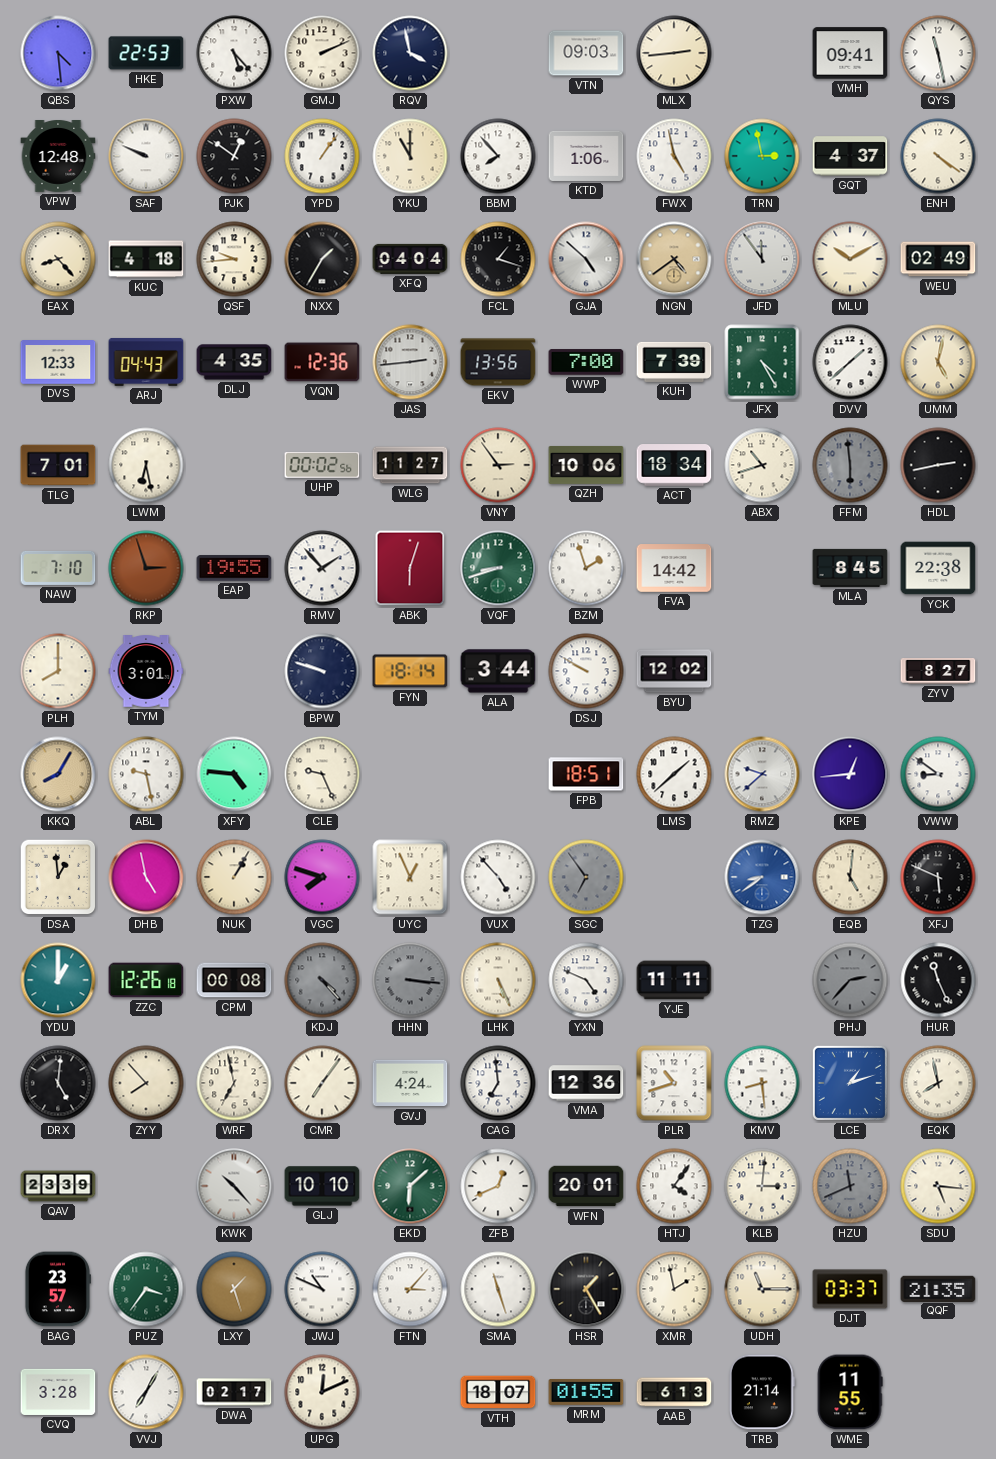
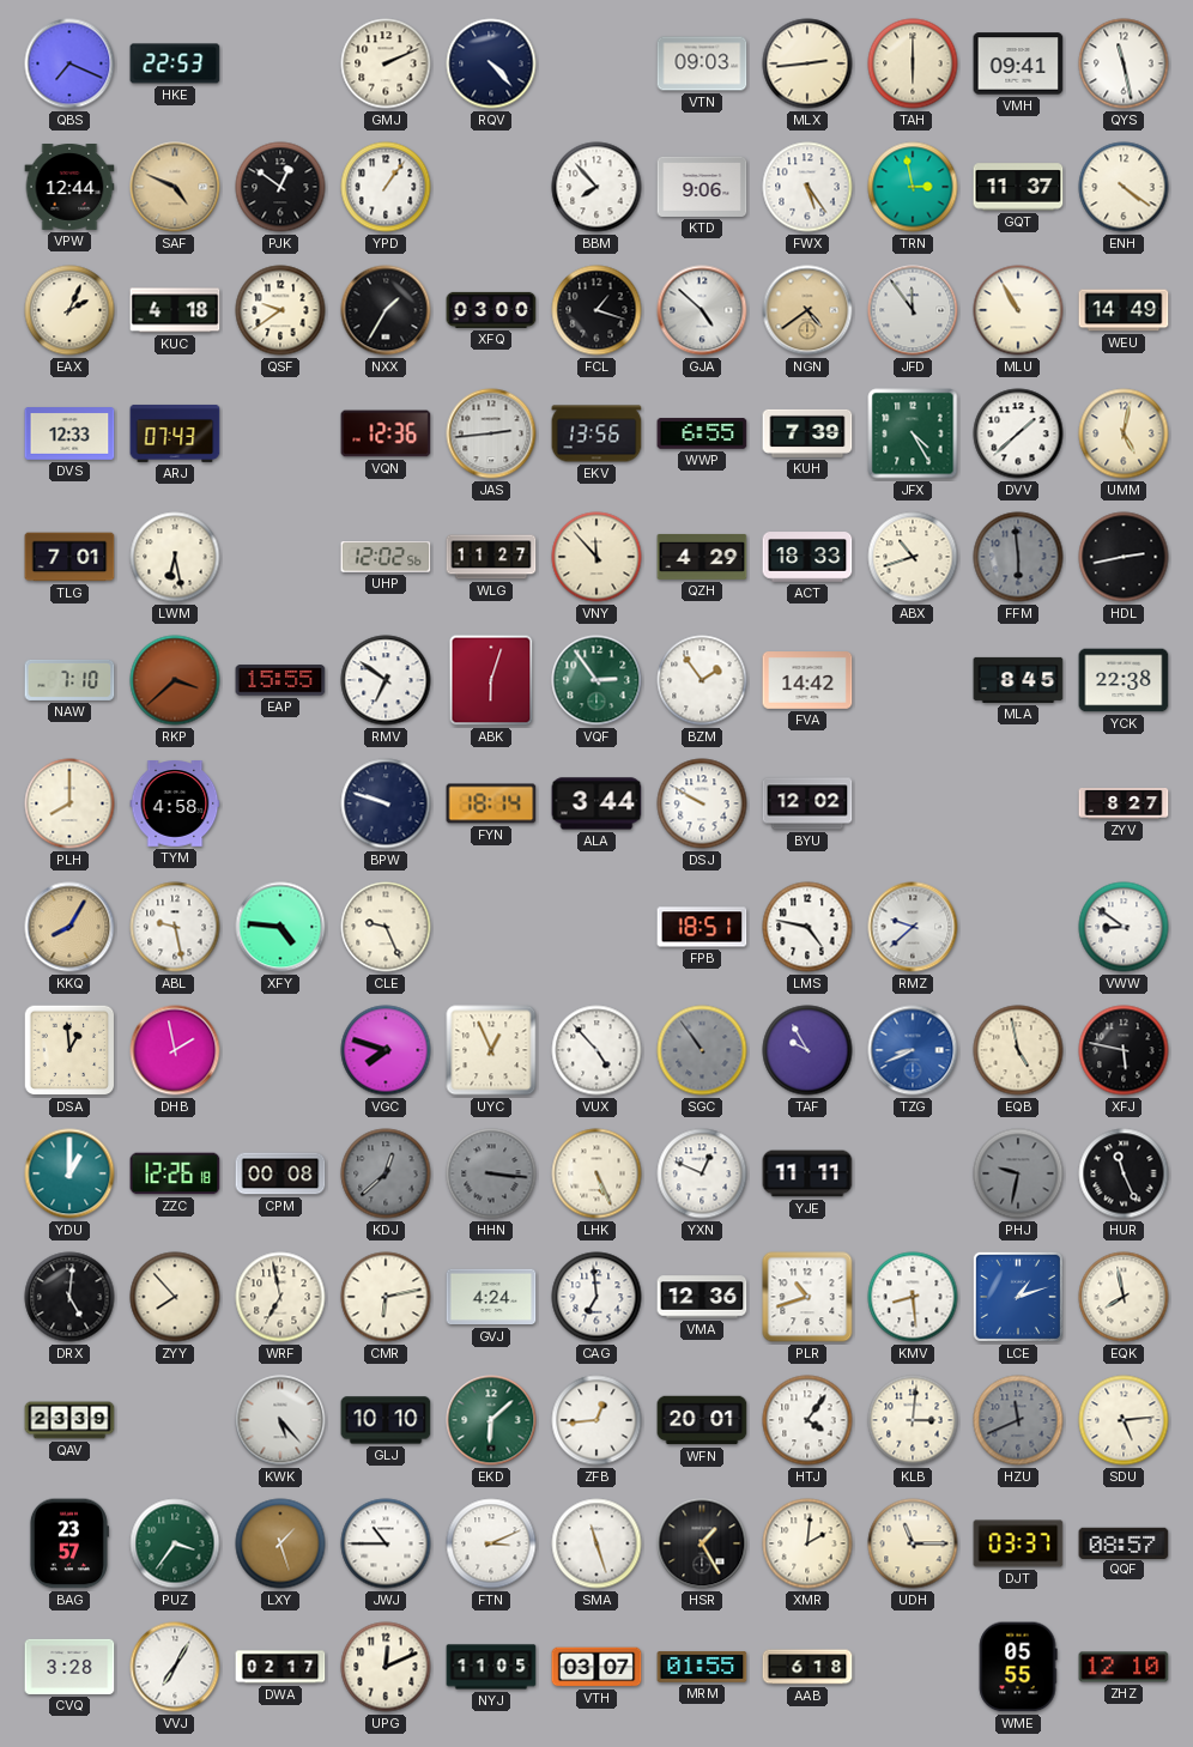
QBS: 4:29 -> 7:19 (69, 63)
PXW: 5:23 -> none (234, 53)
RQV: 3:58 -> 4:23 (491, 63)
TAH: none -> 6:00 (913, 63)
VPW: 12:48 -> 12:44 (69, 188)
SAF: 9:49 -> 4:49 (175, 187)
SAF dial: white -> champagne (175, 187)
YKU: 11:00 -> none (410, 156)
KTD: 1:06 -> 9:06 (702, 187)
FWX: 4:58 -> 5:24 (807, 187)
GQT: 4:37 -> 11:37 (1018, 187)
EAX: 8:23 -> 2:04 (69, 310)
QSF: 9:44 -> 9:39 (280, 310)
XFQ: 04:04 -> 03:00 (491, 310)
MLU: 10:10 -> 10:55 (1018, 310)
WEU: 02:49 -> 14:49 (1124, 310)
ARJ: 04:43 -> 07:43 (175, 433)
DLJ: 4:35 -> none (234, 362)
WWP: 7:00 -> 6:55 (702, 433)
UHP: 00:02 -> 12:02 (386, 558)
VNY: 2:54 -> 11:53 (596, 557)
QZH: 10:06 -> 4:29 (702, 557)
ACT: 18:34 -> 18:33 (807, 557)
RKP: 2:57 -> 3:38 (175, 680)
EAP: 19:55 -> 15:55 (280, 680)
RMV: 1:53 -> 6:51 (386, 680)
VQF: 8:42 -> 2:54 (596, 680)
BZM: 1:57 -> 1:54 (702, 680)
TYM: 3:01 -> 4:58 (175, 803)
LMS: 1:38 -> 4:47 (807, 927)
KPE: 12:44 -> none (850, 774)
DHB: 4:58 -> 1:58 (175, 1050)
NUK: 1:05 -> none (234, 877)
SGC: 6:54 -> 10:54 (702, 1050)
TAF: none -> 9:55 (807, 1050)
TZG: 8:39 -> 8:41 (913, 1050)
EQB: 5:01 -> 4:58 (1018, 1050)
XFJ: 5:49 -> 5:47 (1124, 1050)
KDJ: 4:23 -> 12:38 (386, 1173)
YXN: 4:49 -> 12:49 (702, 1173)
PHJ: 2:37 -> 9:32 (1018, 1173)
CMR: 7:06 -> 6:13 (386, 1297)
KWK: 10:23 -> 5:23 (280, 1420)
ZFB: 12:41 -> 12:44 (596, 1420)
SDU: 5:16 -> 5:14 (1124, 1420)
JWJ: 10:49 -> 10:45 (386, 1543)
FTN: 3:07 -> 3:11 (491, 1543)
XMR: 1:58 -> 2:01 (807, 1543)
QQF: 21:35 -> 08:57 (1124, 1542)
NYJ: none -> 11:05 (491, 1667)
VTH: 18:07 -> 03:07 (596, 1667)
AAB: 6:13 -> 6:18 (807, 1667)
TRB: 21:14 -> none (762, 1392)
WME: 11:55 -> 05:55 (1018, 1667)
ZHZ: none -> 12:10 (1124, 1667)
